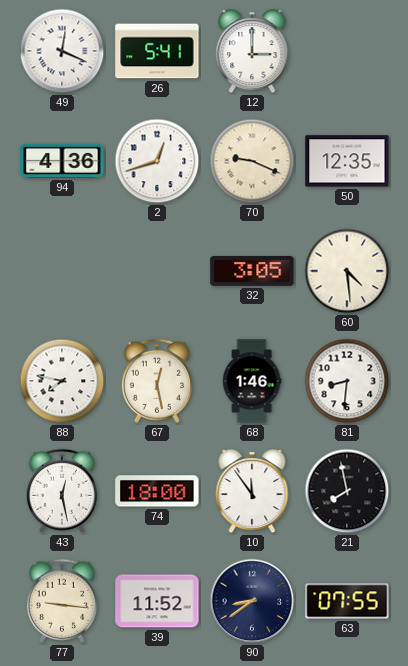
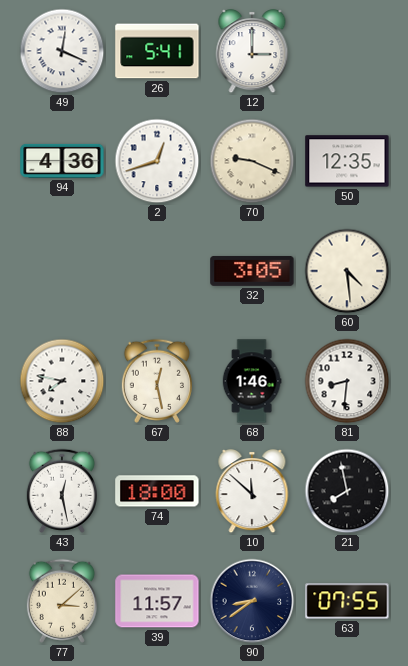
10: 11:54 -> 11:52 (252, 492)
77: 9:16 -> 3:08 (62, 601)
39: 11:52 -> 11:57 (157, 601)
